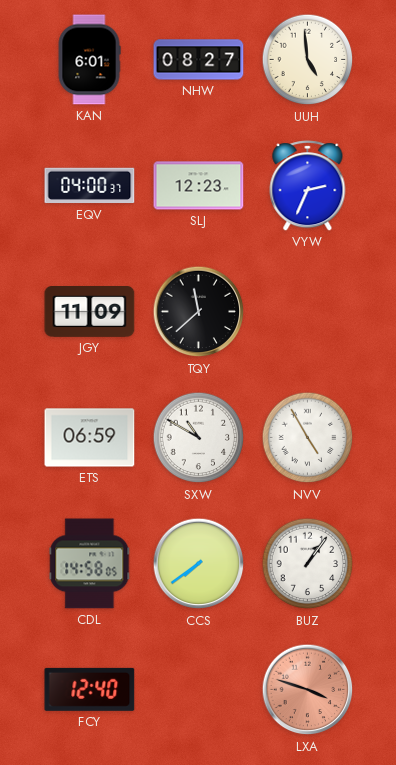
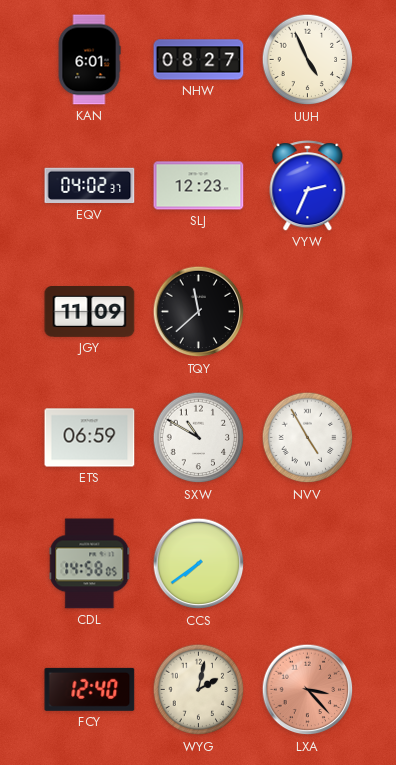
UUH: 4:59 -> 4:56 (308, 60)
EQV: 04:00 -> 04:02 (90, 186)
BUZ: 1:06 -> none (308, 564)
WYG: none -> 2:02 (199, 690)
LXA: 3:48 -> 3:23 (308, 690)
